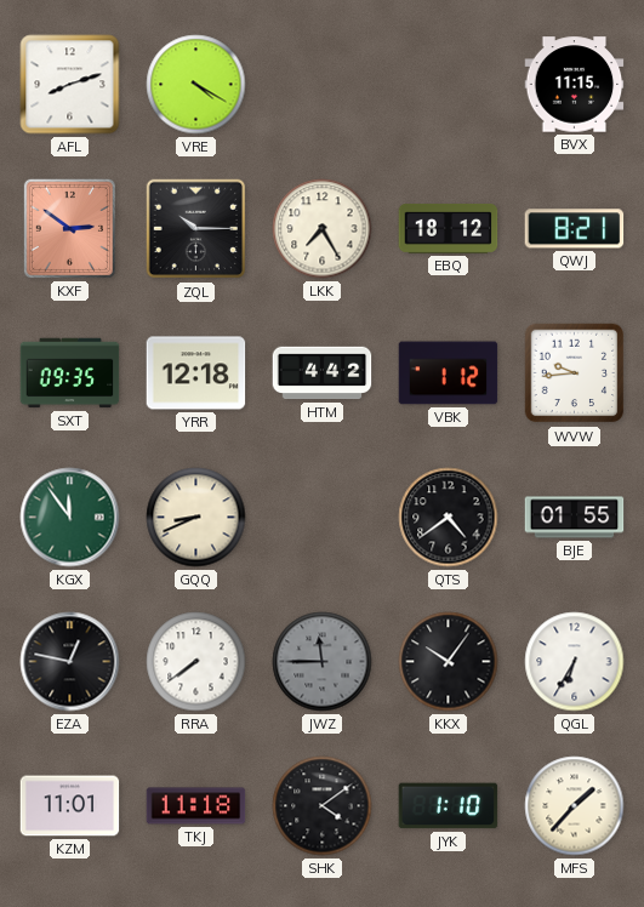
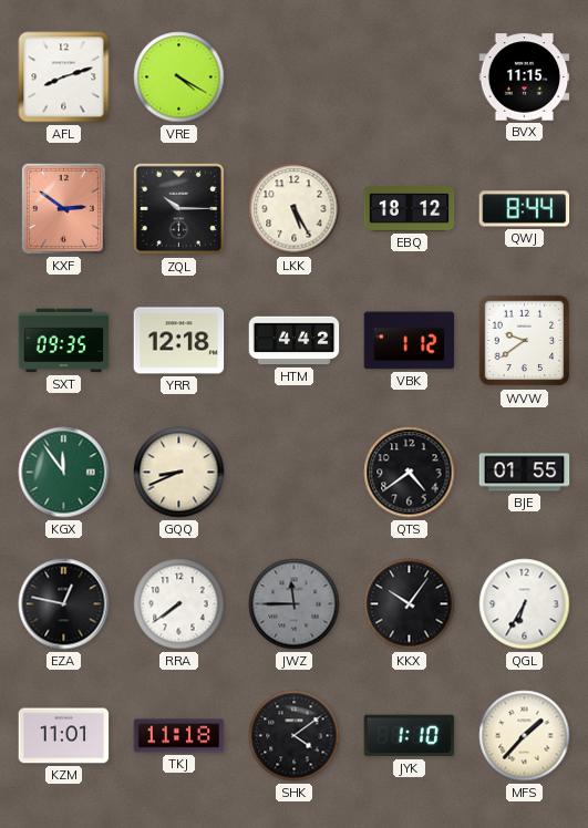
LKK: 7:25 -> 5:25 (295, 209)
QWJ: 8:21 -> 8:44 (525, 209)
WVW: 9:44 -> 9:39 (525, 341)
